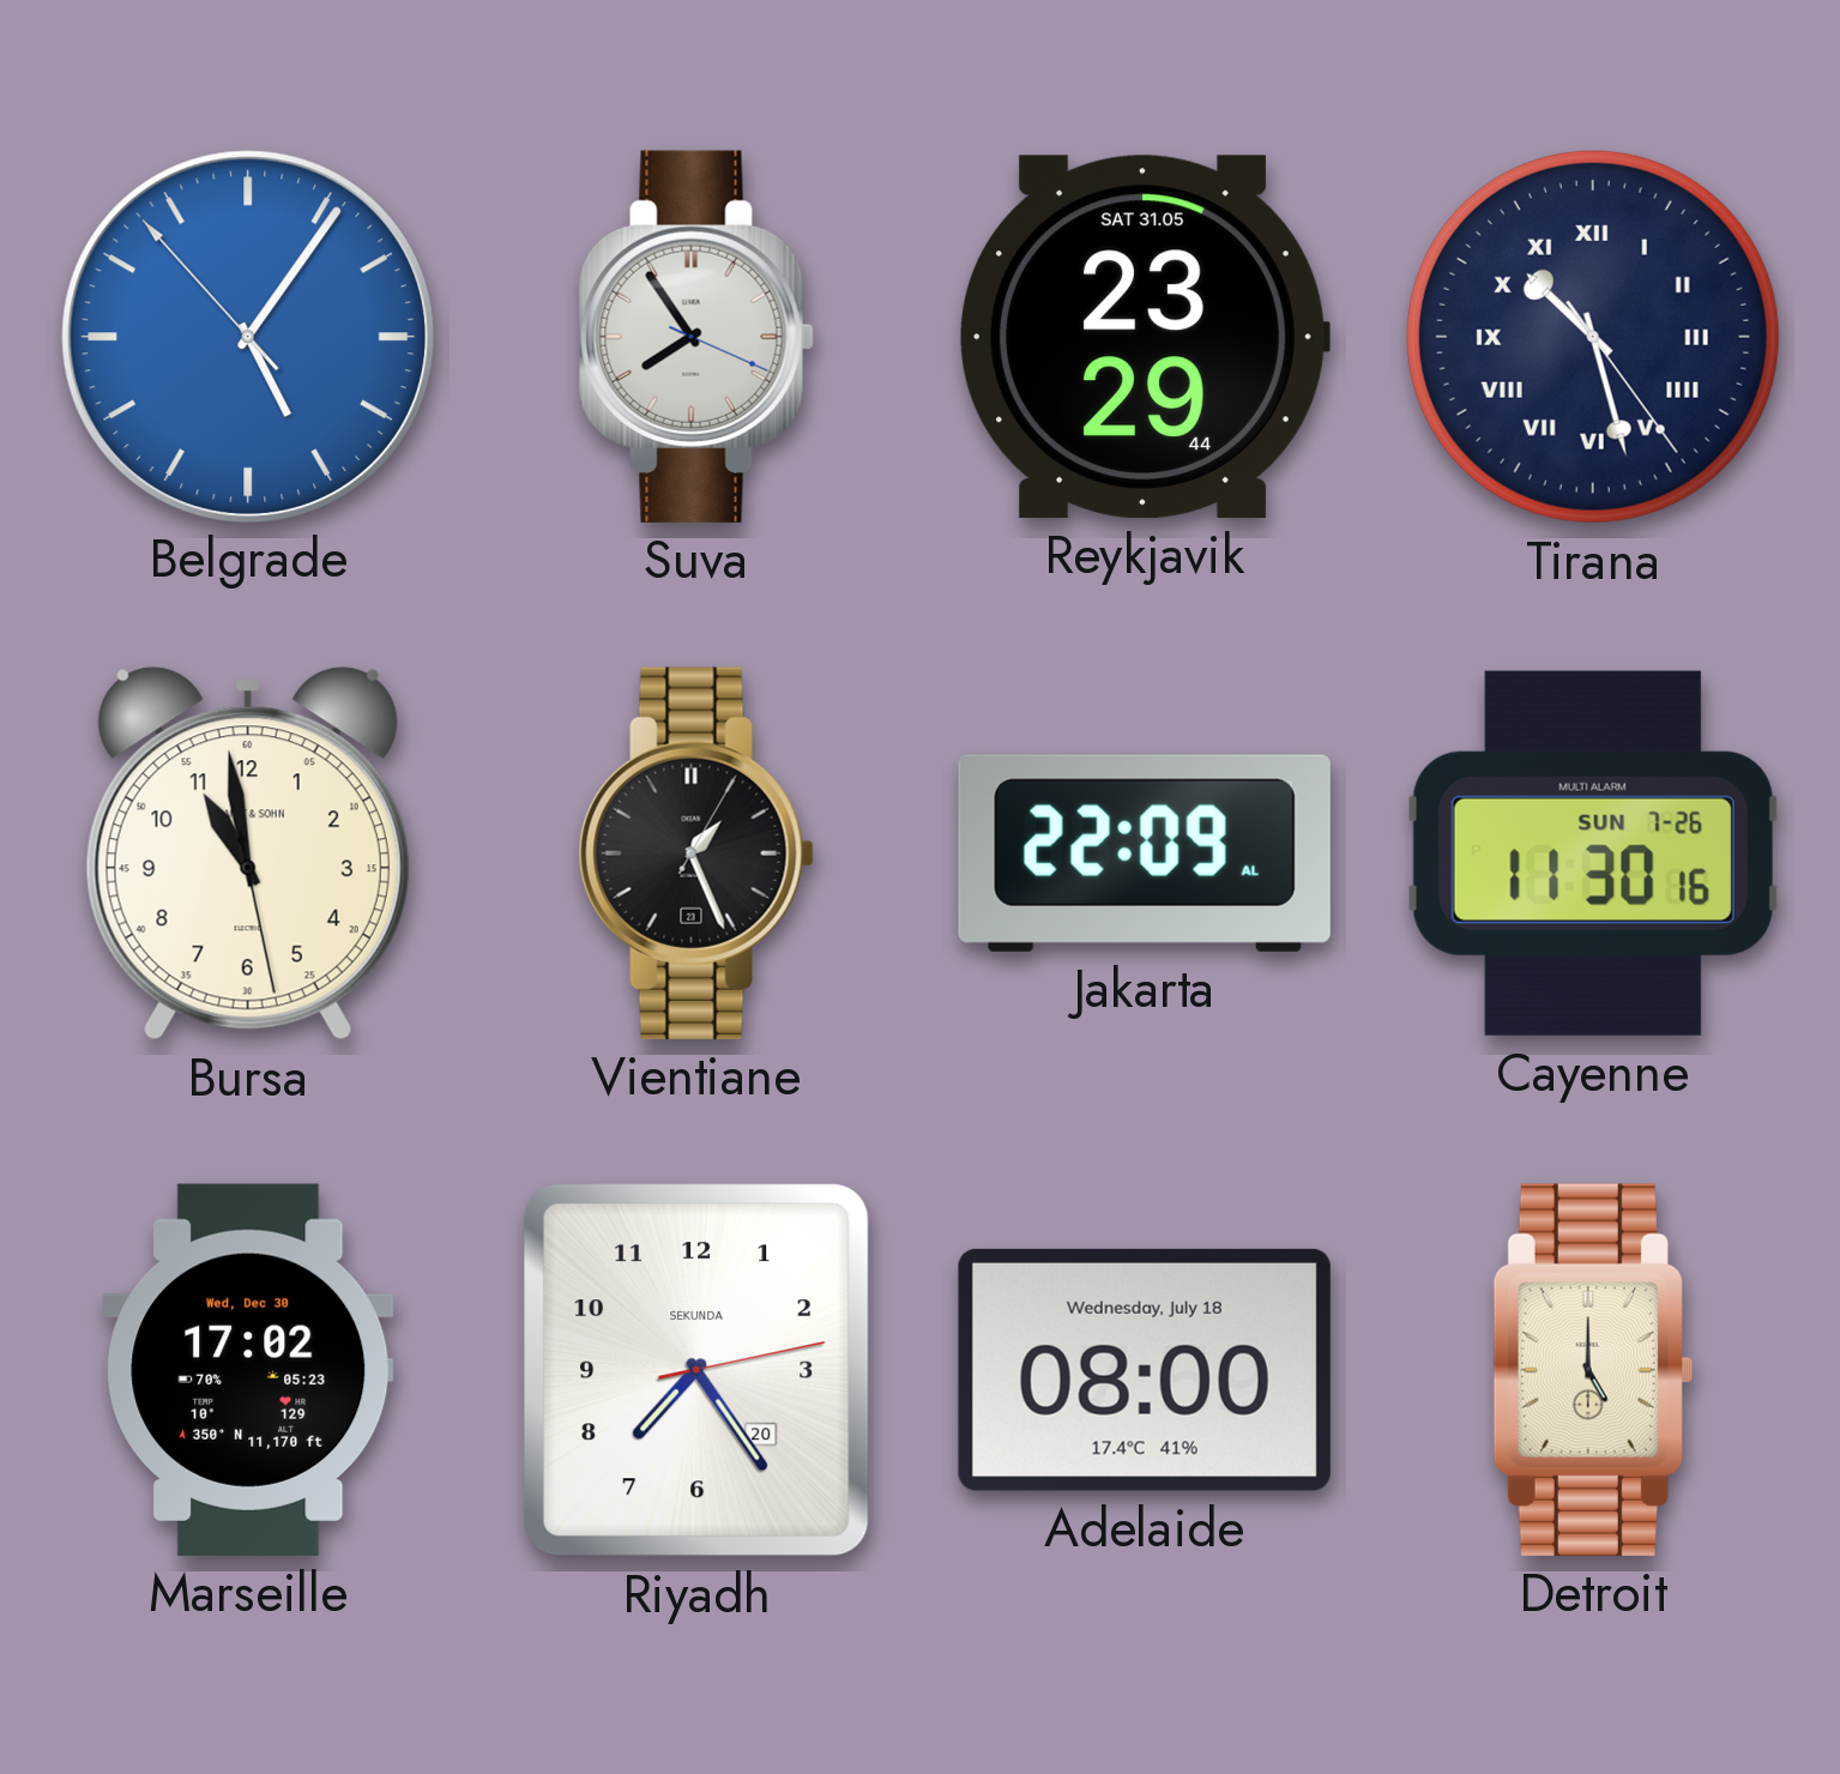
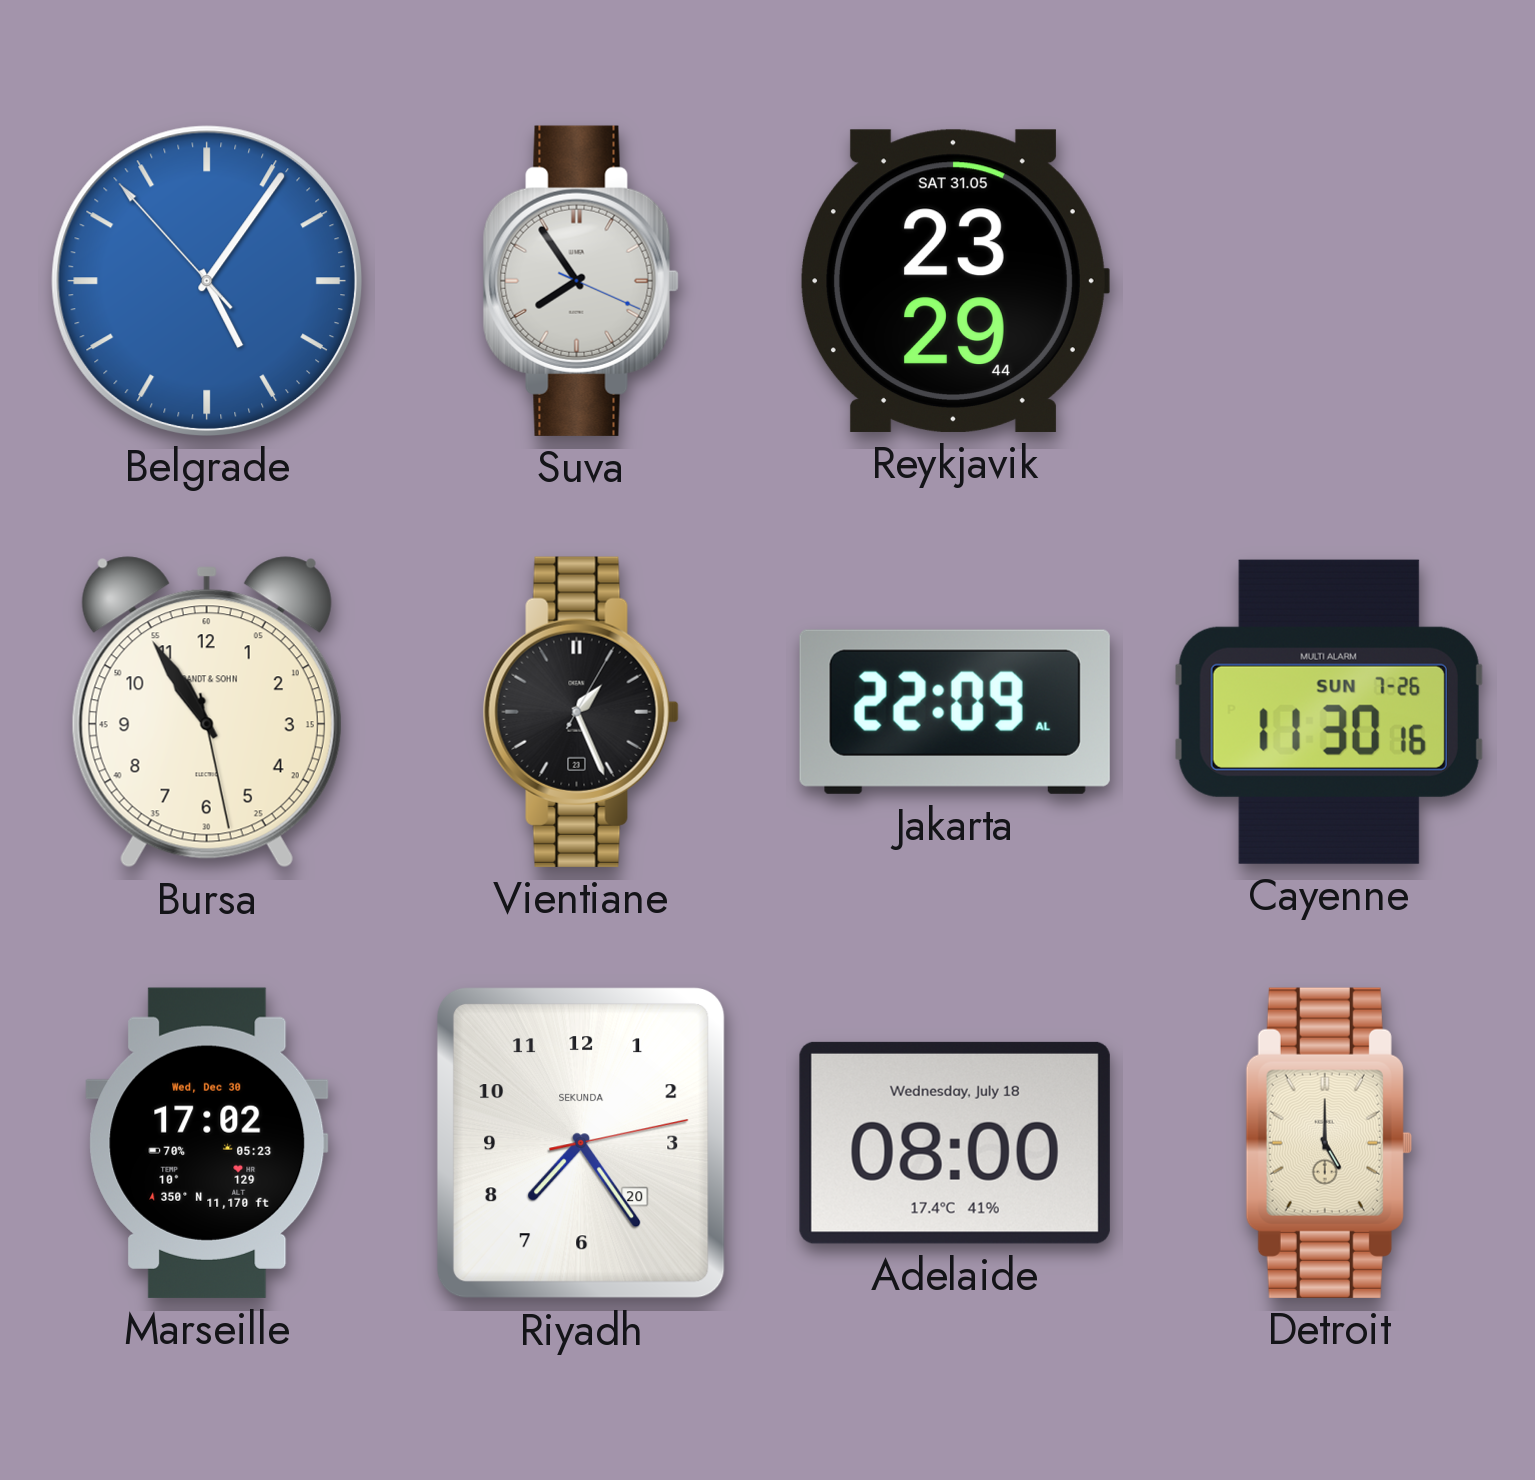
Tirana: 10:27 -> none (1593, 337)
Bursa: 10:58 -> 10:54 (207, 712)
